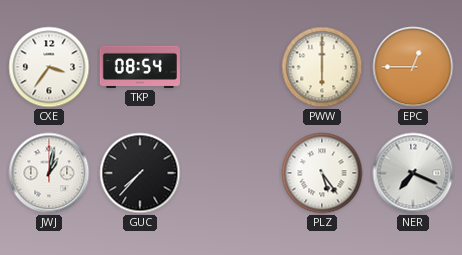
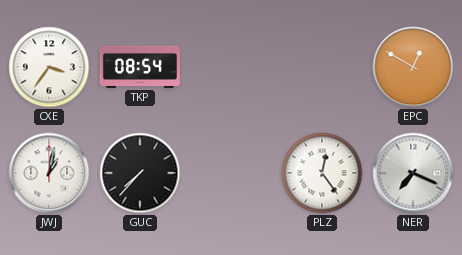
PWW: 6:00 -> none (322, 67)
EPC: 12:45 -> 12:50 (413, 67)
PLZ: 5:24 -> 12:24 (322, 173)
